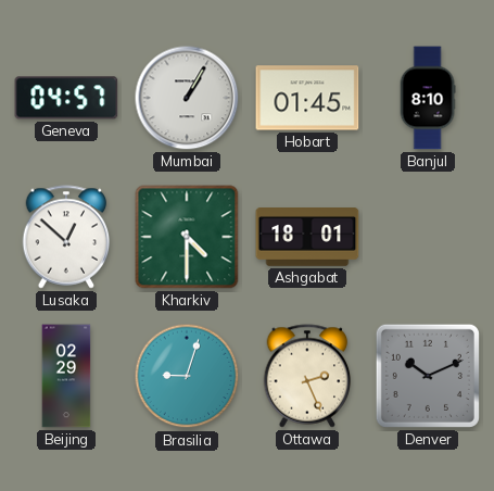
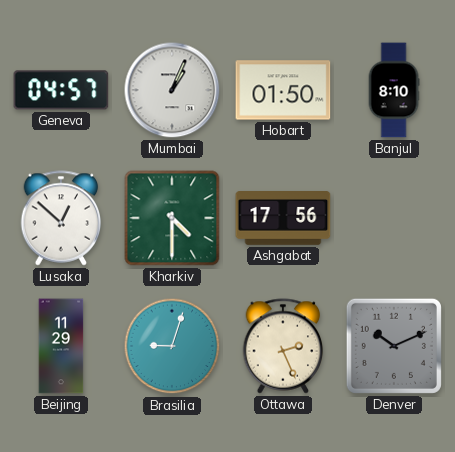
Mumbai: 1:05 -> 1:04 (172, 90)
Hobart: 01:45 -> 01:50 (283, 90)
Ashgabat: 18:01 -> 17:56 (283, 219)
Beijing: 02:29 -> 11:29 (61, 346)
